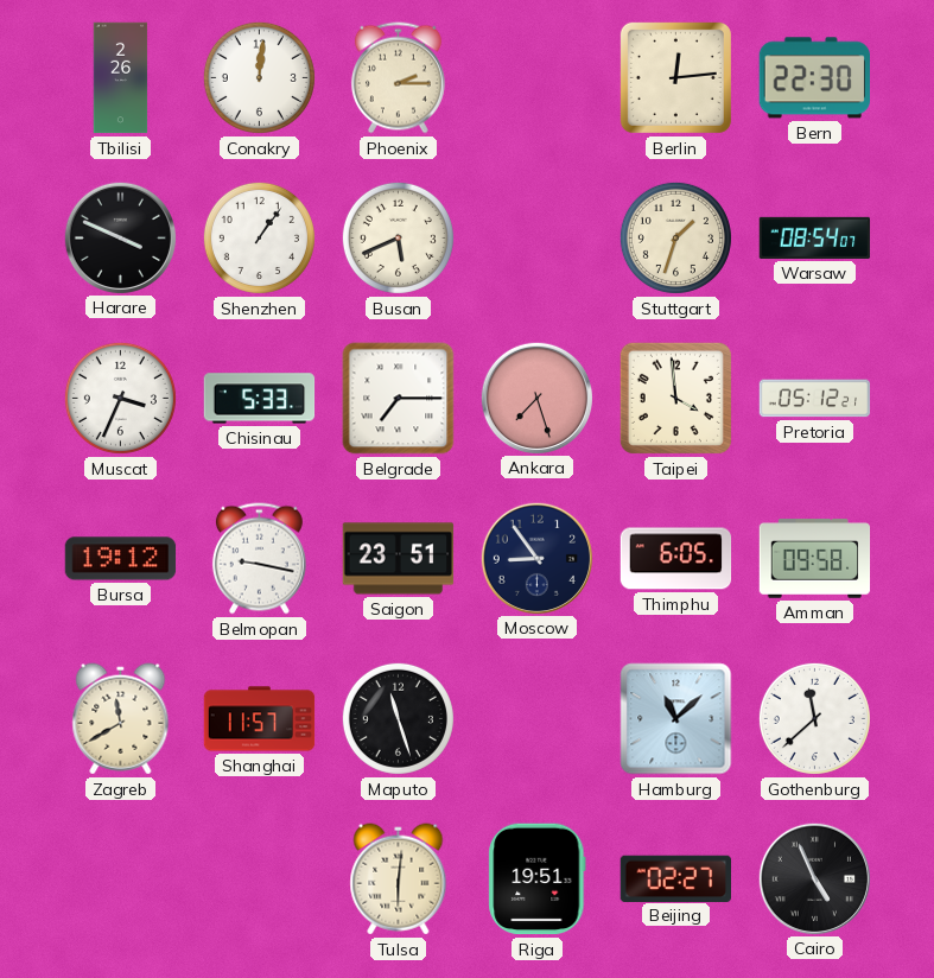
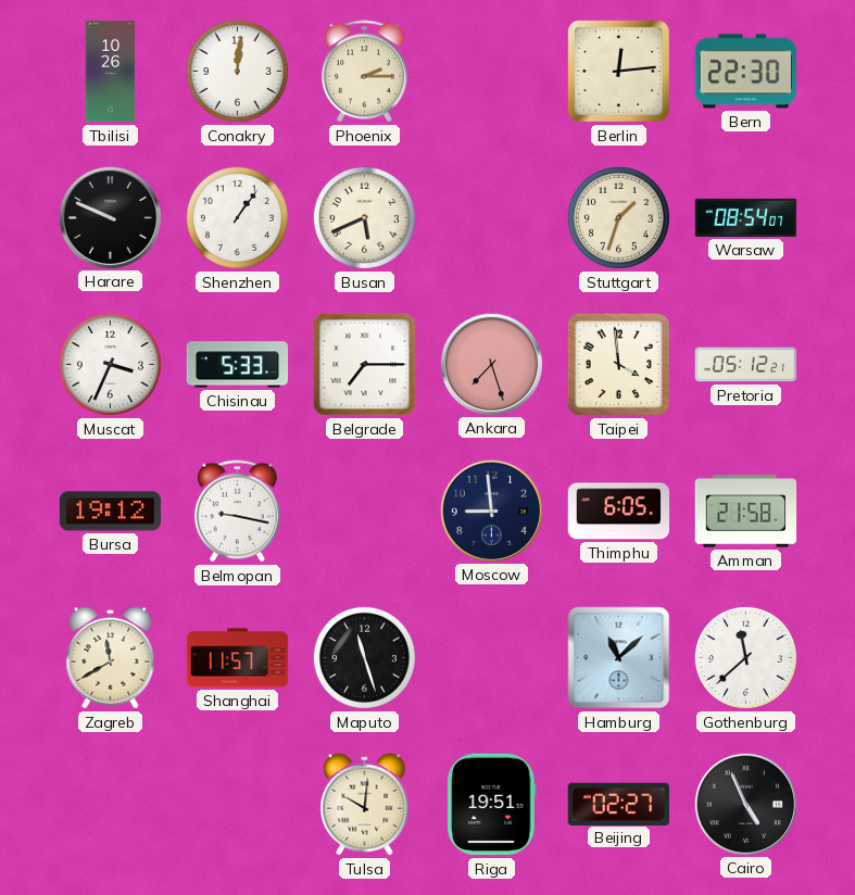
Tbilisi: 2:26 -> 10:26 (111, 72)
Harare: 3:49 -> 9:49 (110, 217)
Saigon: 23:51 -> none (399, 559)
Moscow: 8:54 -> 8:59 (491, 510)
Amman: 09:58 -> 21:58 (746, 512)
Tulsa: 6:01 -> 10:01 (365, 805)
